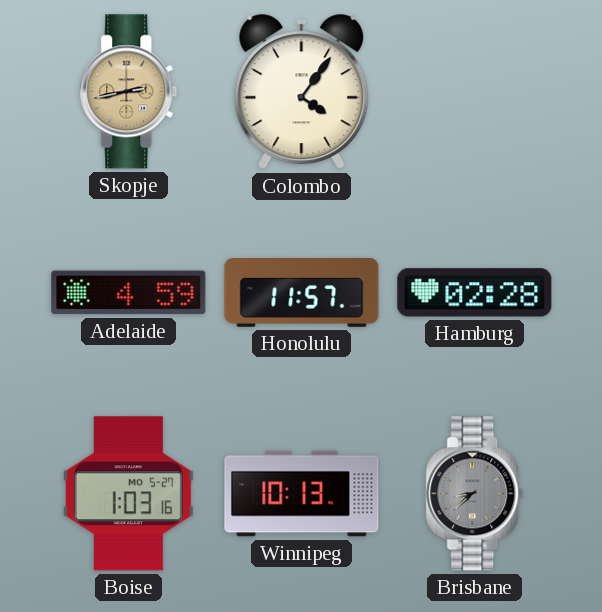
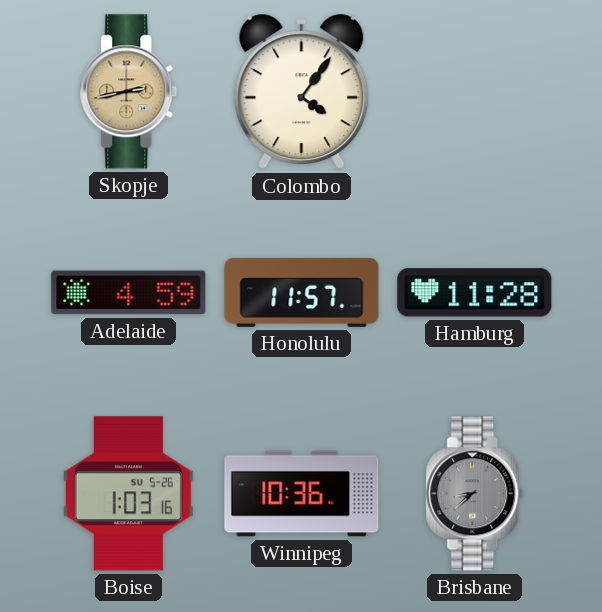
Hamburg: 02:28 -> 11:28 (475, 293)
Boise date: MO 5-27 -> SU 5-26 (128, 494)
Winnipeg: 10:13 -> 10:36 (302, 494)
